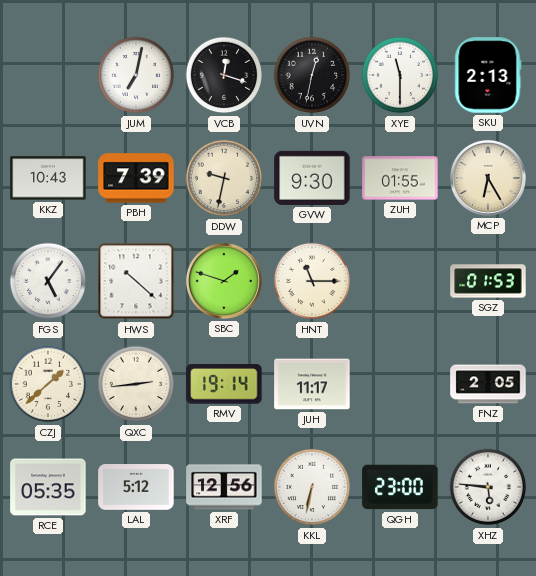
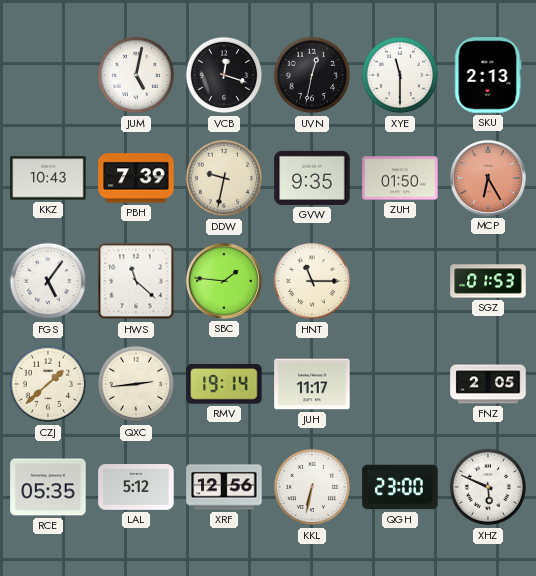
JUM: 7:02 -> 5:02 (136, 75)
GVW: 9:30 -> 9:35 (312, 178)
ZUH: 01:55 -> 01:50 (400, 178)
MCP dial: cream -> salmon (488, 178)
HWS: 10:22 -> 11:22 (136, 281)
SBC: 1:48 -> 1:46 (224, 281)
XHZ: 5:46 -> 5:49 (488, 487)
